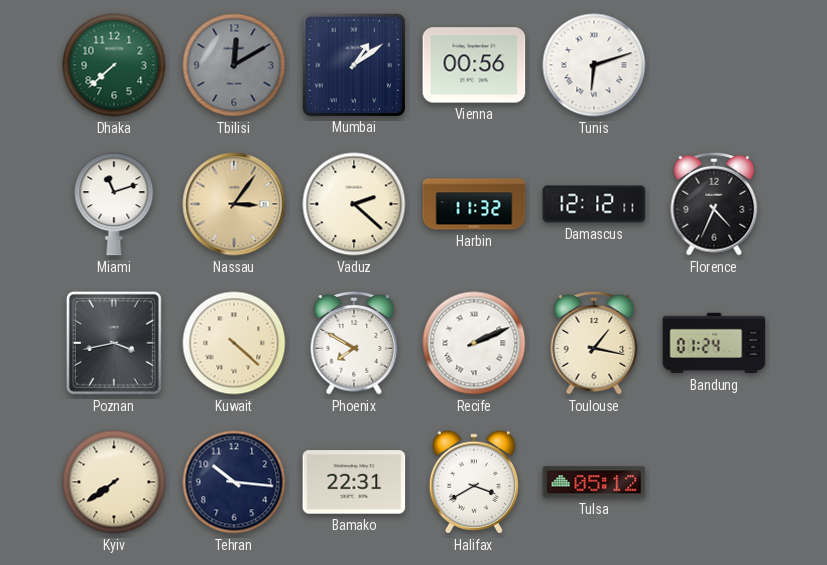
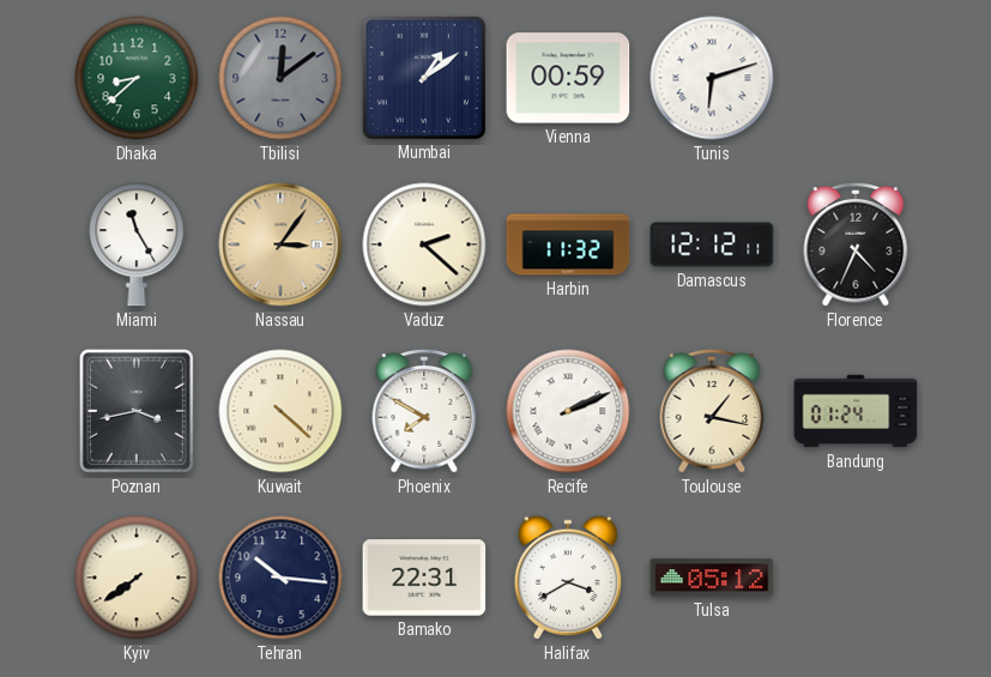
Dhaka: 7:38 -> 8:38 (137, 78)
Tbilisi: 12:10 -> 12:09 (280, 78)
Vienna: 00:56 -> 00:59 (568, 78)
Miami: 11:12 -> 11:25 (137, 244)
